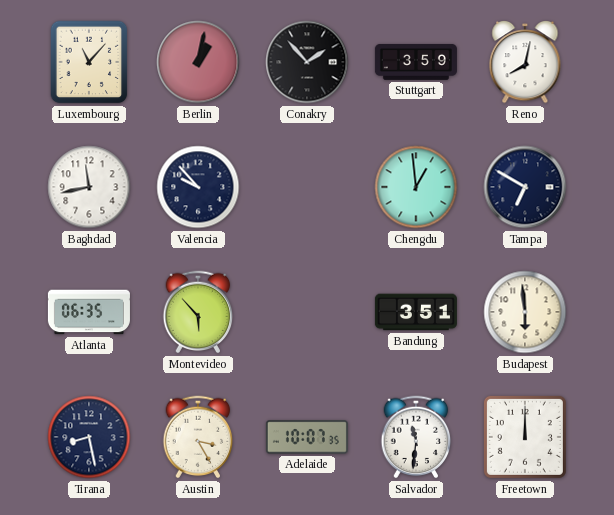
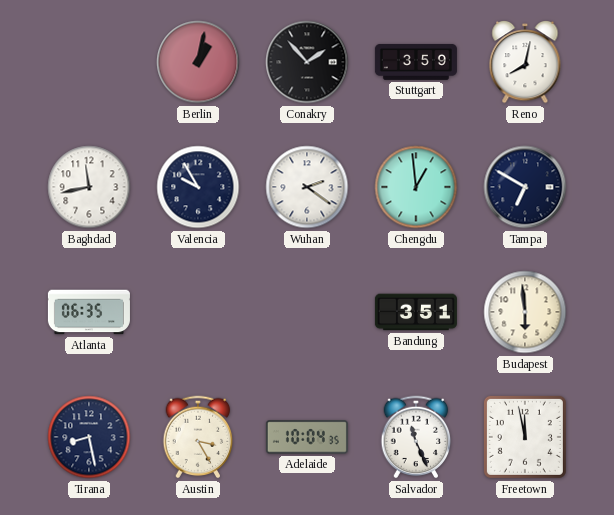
Luxembourg: 11:07 -> none (89, 62)
Valencia: 9:53 -> 9:55 (198, 187)
Wuhan: none -> 2:21 (307, 187)
Montevideo: 5:53 -> none (198, 312)
Adelaide: 10:07 -> 10:04 (307, 437)
Salvador: 11:31 -> 11:26 (416, 437)
Freetown: 12:00 -> 11:58 (525, 437)
